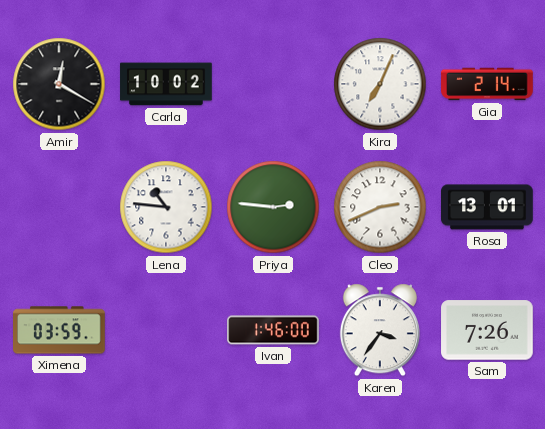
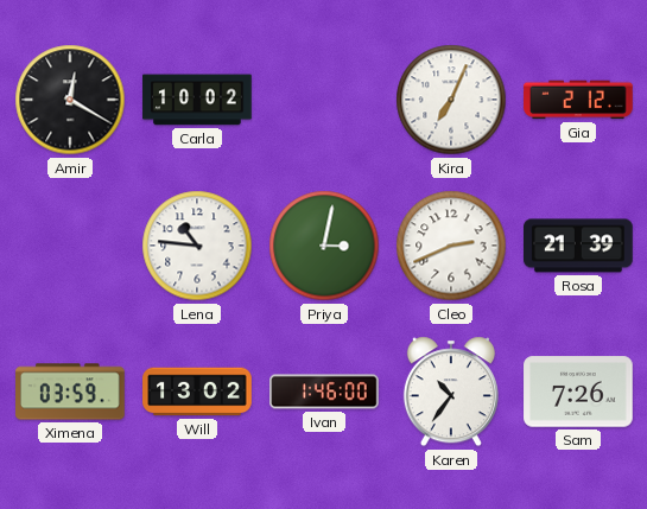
Gia: 2:14 -> 2:12 (578, 100)
Priya: 2:46 -> 3:02 (324, 246)
Rosa: 13:01 -> 21:39 (578, 246)
Will: none -> 13:02 (197, 392)
Karen: 3:36 -> 10:36 (451, 392)
